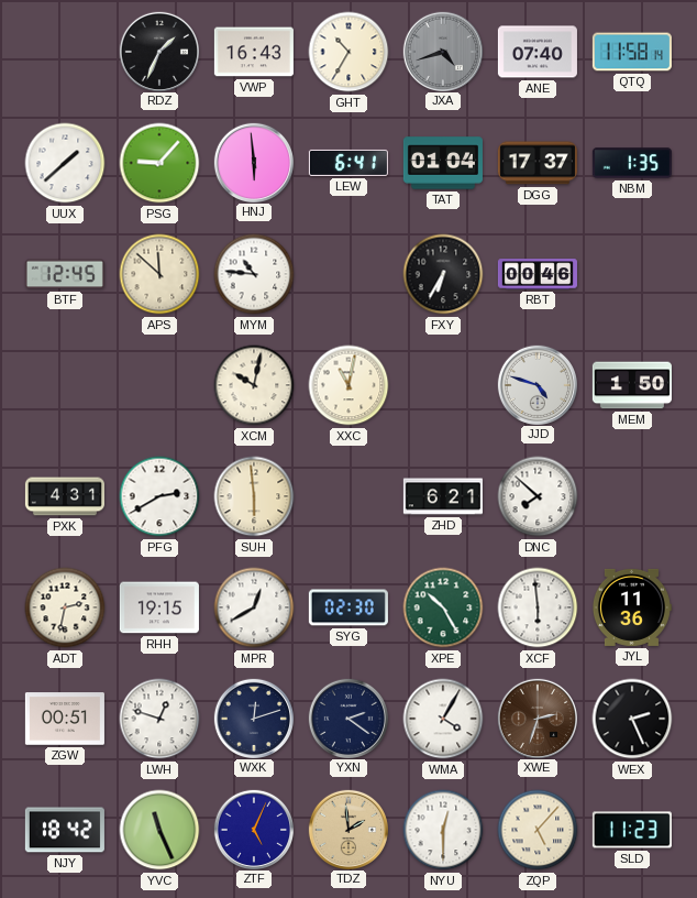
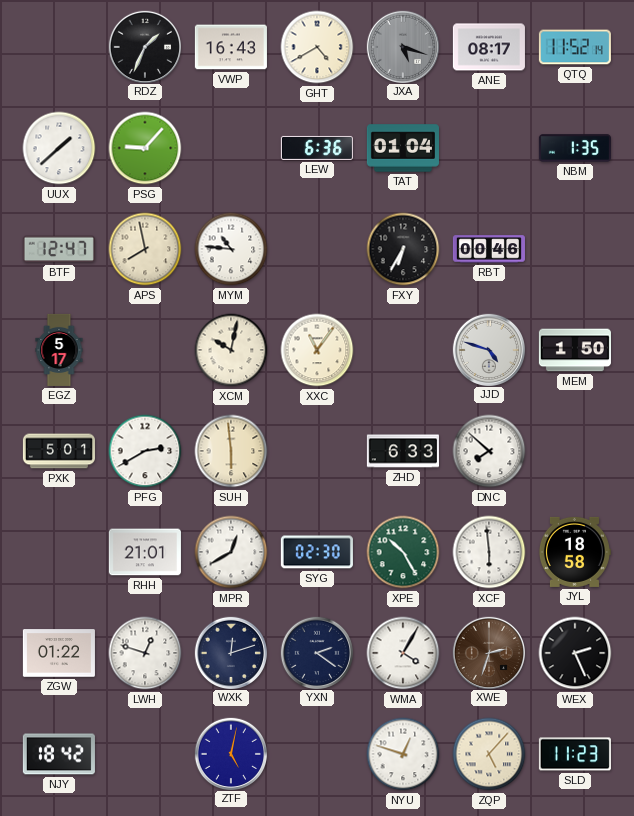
GHT: 10:35 -> 4:40 (317, 47)
JXA: 4:42 -> 5:18 (402, 46)
ANE: 07:40 -> 08:17 (489, 47)
QTQ: 11:58 -> 11:52 (575, 47)
HNJ: 5:59 -> none (253, 162)
LEW: 6:41 -> 6:36 (317, 148)
DGG: 17:37 -> none (538, 163)
BTF: 12:45 -> 12:47 (59, 249)
APS: 11:52 -> 7:58 (145, 249)
EGZ: none -> 5:17 (59, 350)
XXC: 11:02 -> 11:06 (317, 350)
PXK: 4:31 -> 5:01 (59, 451)
ZHD: 6:21 -> 6:33 (403, 451)
ADT: 2:32 -> none (65, 607)
RHH: 19:15 -> 21:01 (145, 552)
JYL: 11:36 -> 18:58 (574, 552)
ZGW: 00:51 -> 01:22 (59, 653)
YVC: 11:26 -> none (159, 830)
ZTF: 5:04 -> 5:02 (230, 753)
TDZ: 1:59 -> none (347, 829)
NYU: 12:30 -> 12:48 (403, 754)
